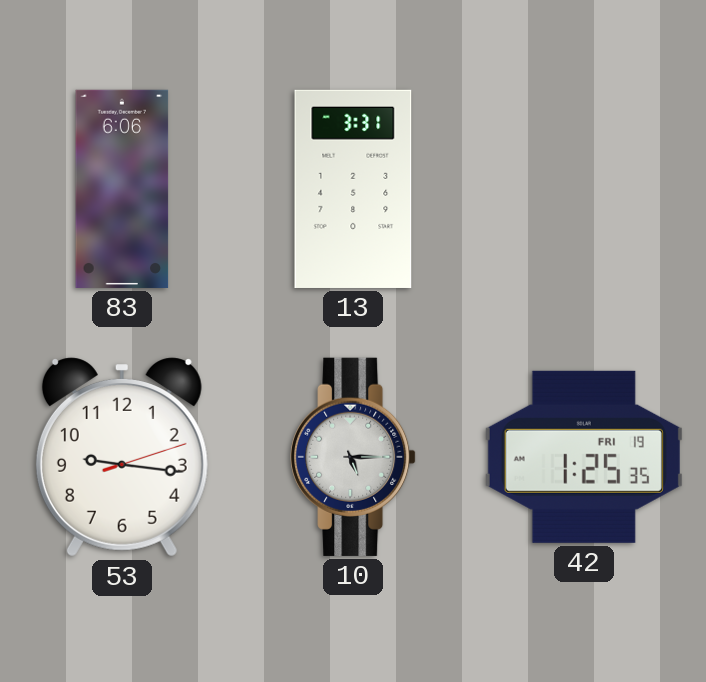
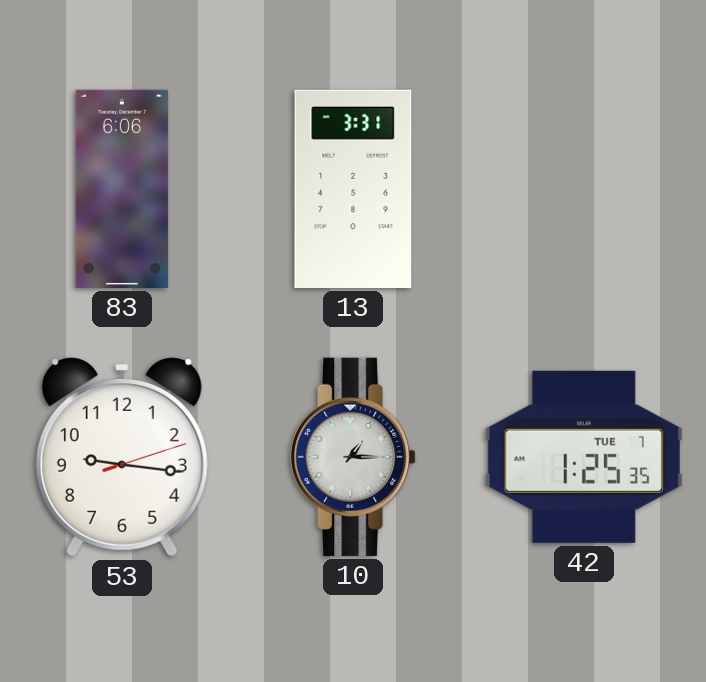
10: 5:15 -> 1:15 (353, 457)
42 date: FRI 19 -> TUE 7 (584, 457)
